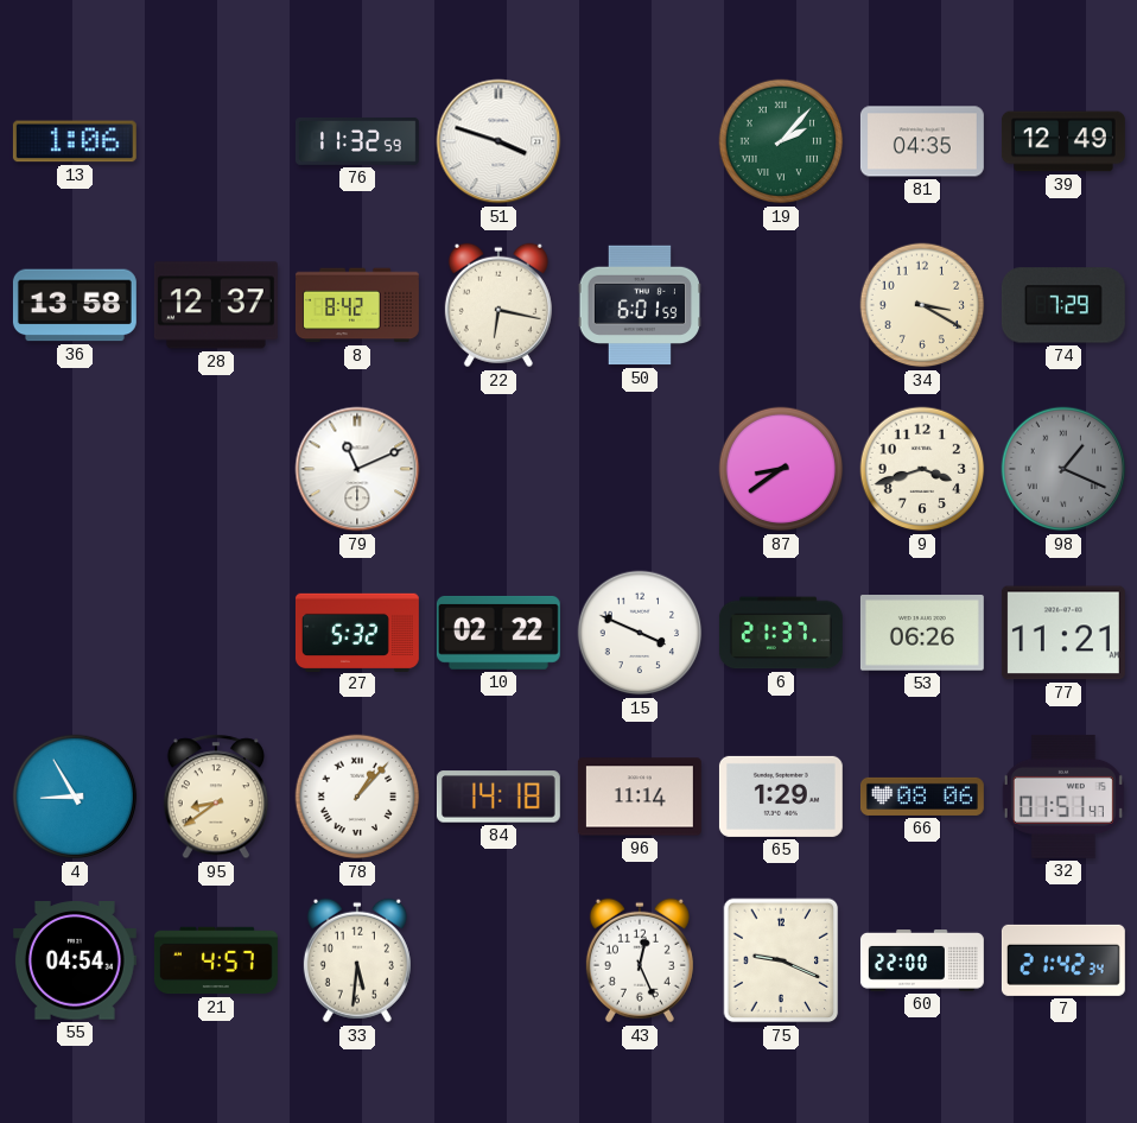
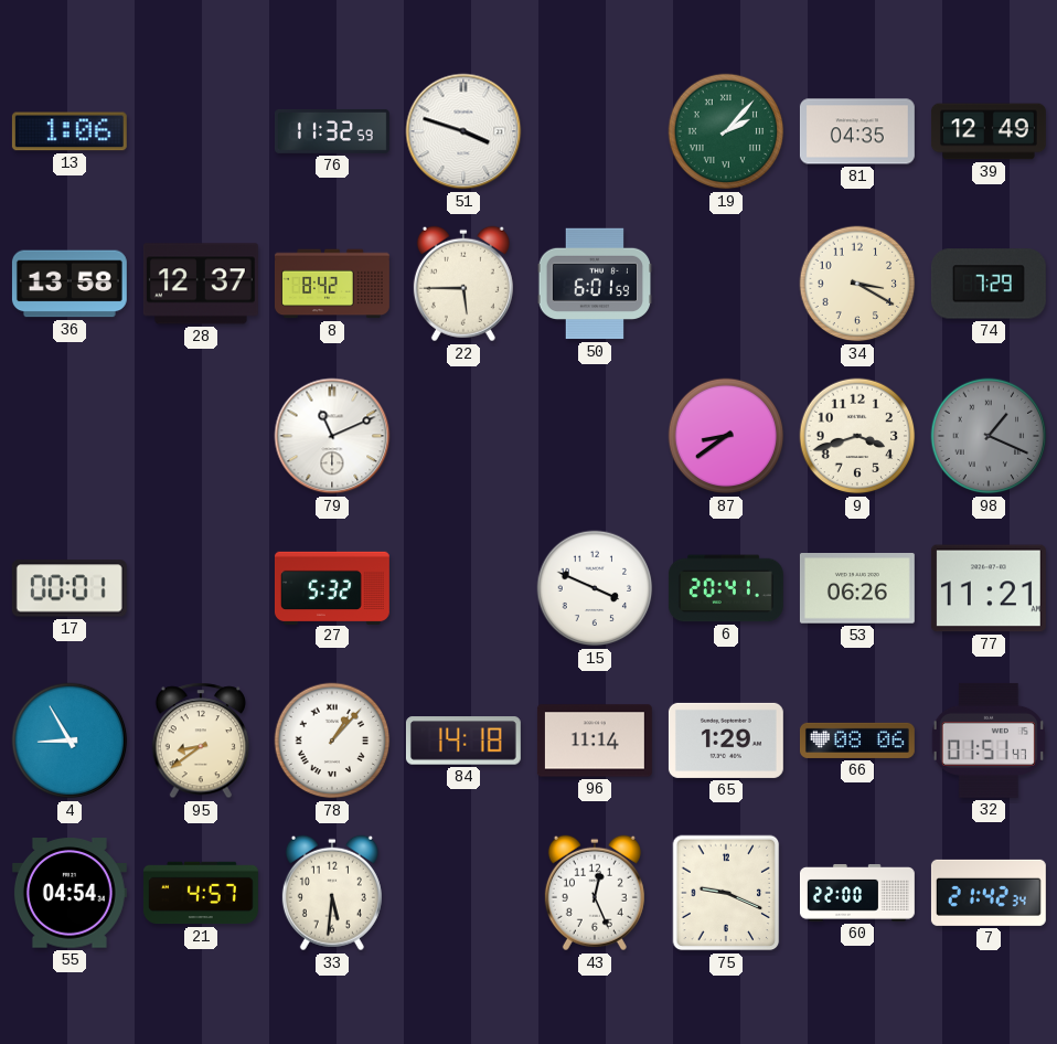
22: 6:17 -> 5:45 (463, 284)
17: none -> 00:01 (70, 588)
10: 02:22 -> none (498, 633)
6: 21:37 -> 20:41 (726, 588)
